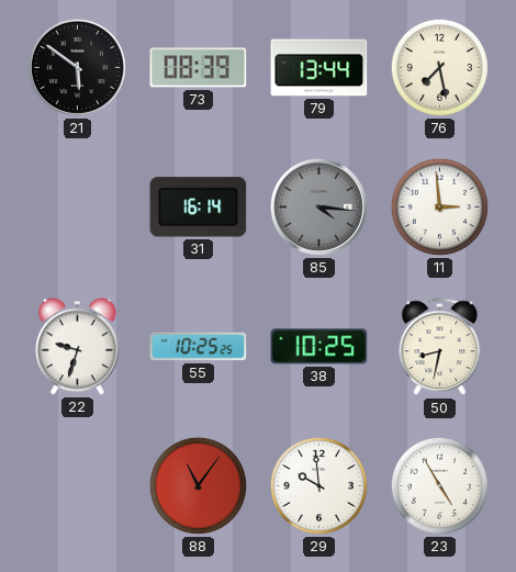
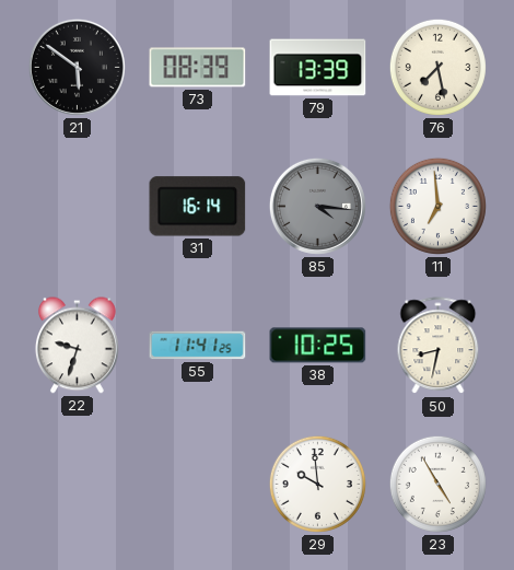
79: 13:44 -> 13:39 (318, 68)
11: 2:59 -> 6:59 (437, 206)
55: 10:25 -> 11:41 (198, 346)
88: 11:06 -> none (198, 485)
